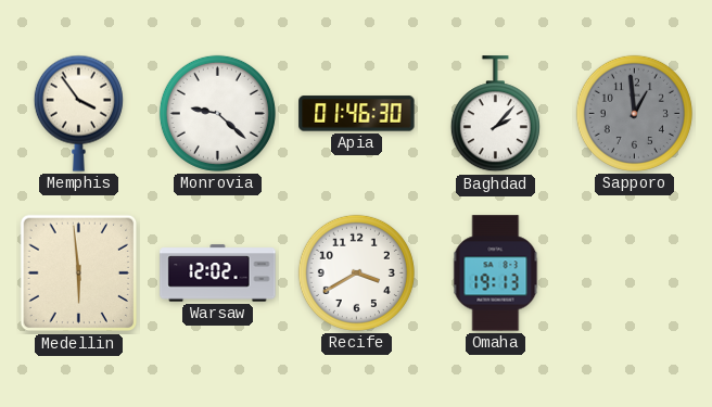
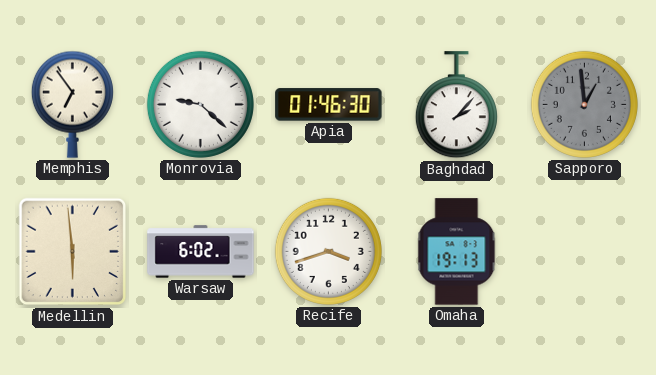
Memphis: 3:54 -> 6:54 (72, 104)
Warsaw: 12:02 -> 6:02 (201, 252)
Recife: 3:40 -> 3:42 (328, 251)
